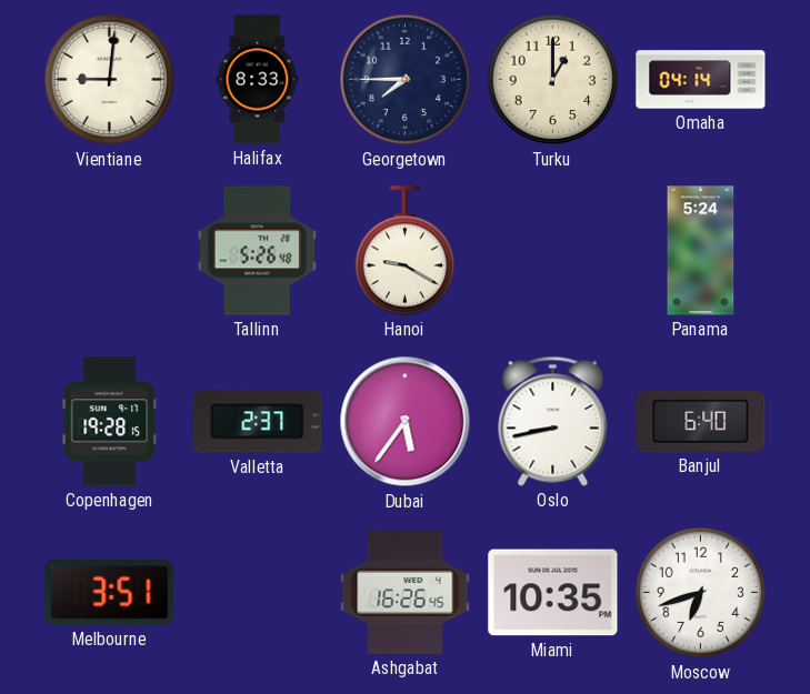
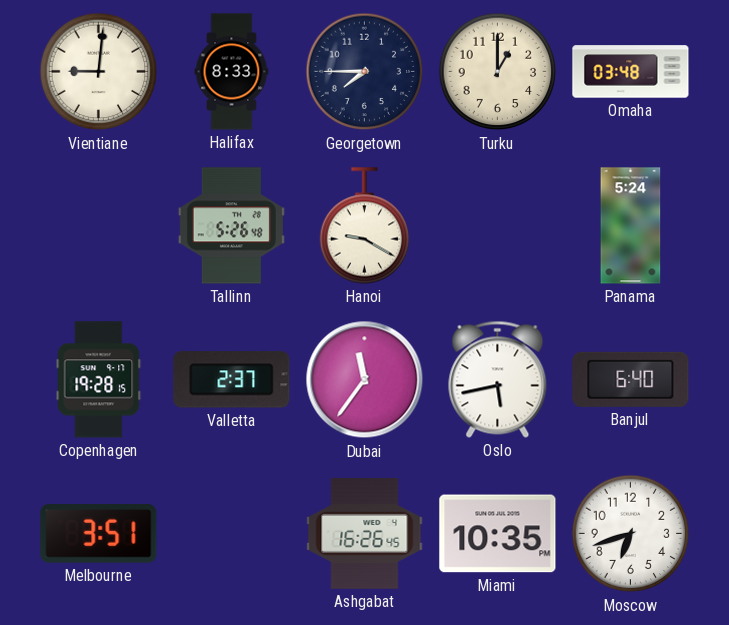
Omaha: 04:14 -> 03:48 (631, 72)
Dubai: 5:36 -> 11:36 (365, 380)
Oslo: 8:43 -> 5:43 (498, 379)
